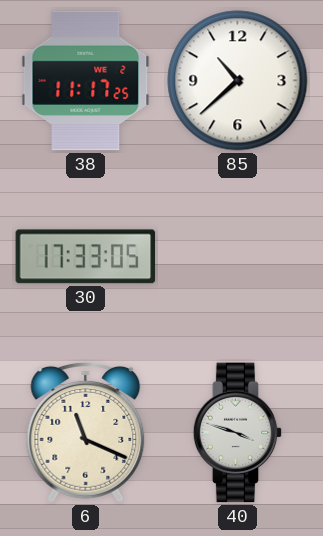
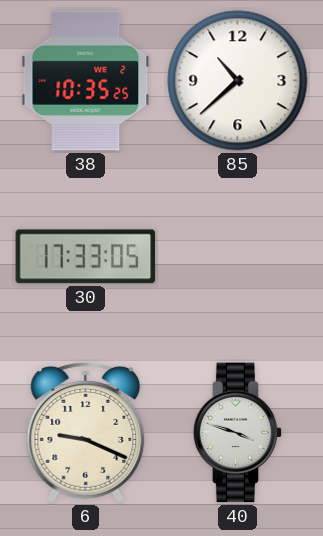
38: 11:17 -> 10:35 (86, 81)
6: 11:19 -> 9:19 (86, 433)
